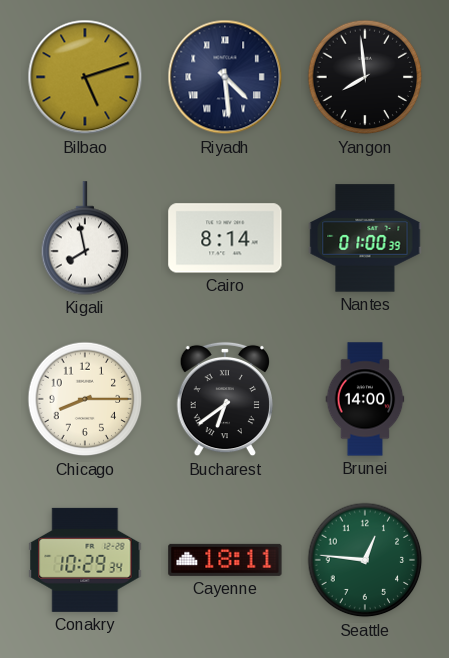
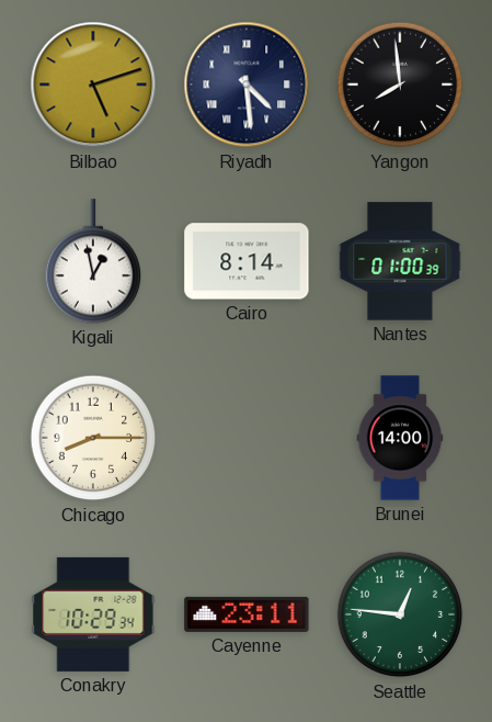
Kigali: 7:58 -> 12:58 (93, 261)
Bucharest: 6:39 -> none (224, 399)
Cayenne: 18:11 -> 23:11 (247, 614)
